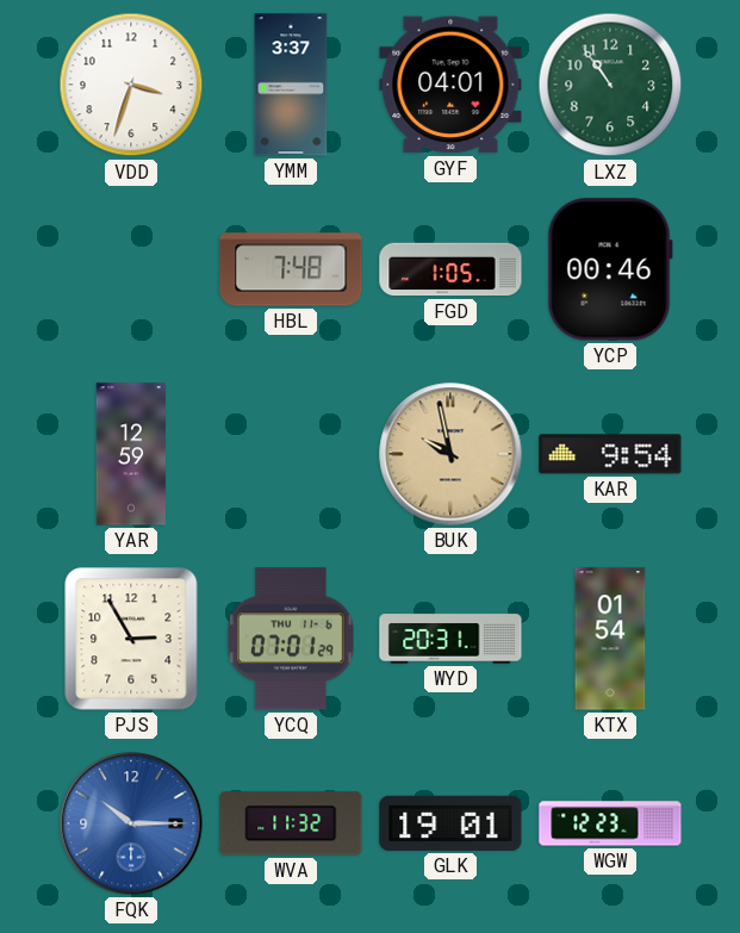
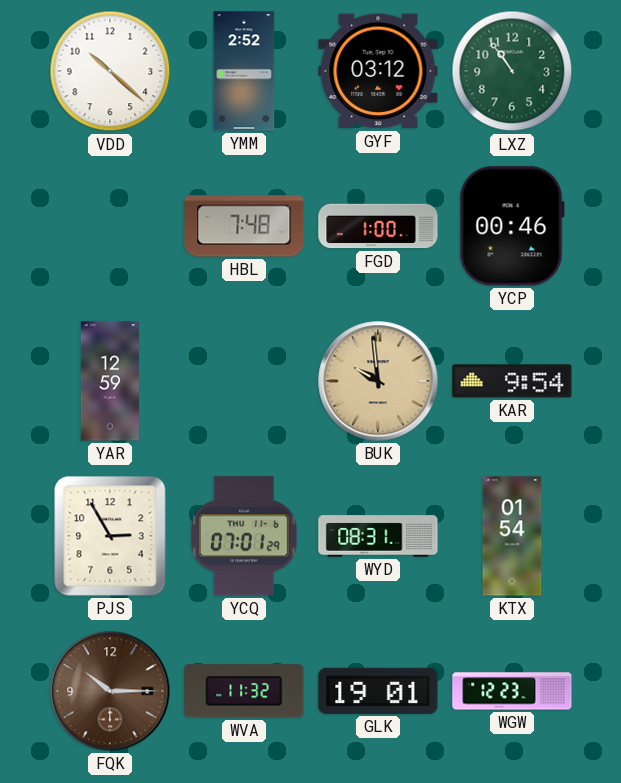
VDD: 3:33 -> 10:22 (110, 71)
YMM: 3:37 -> 2:52 (244, 71)
GYF: 04:01 -> 03:12 (378, 71)
FGD: 1:05 -> 1:00 (378, 226)
BUK: 9:58 -> 9:59 (378, 381)
WYD: 20:31 -> 08:31 (378, 536)
FQK dial: blue -> brown (110, 691)
